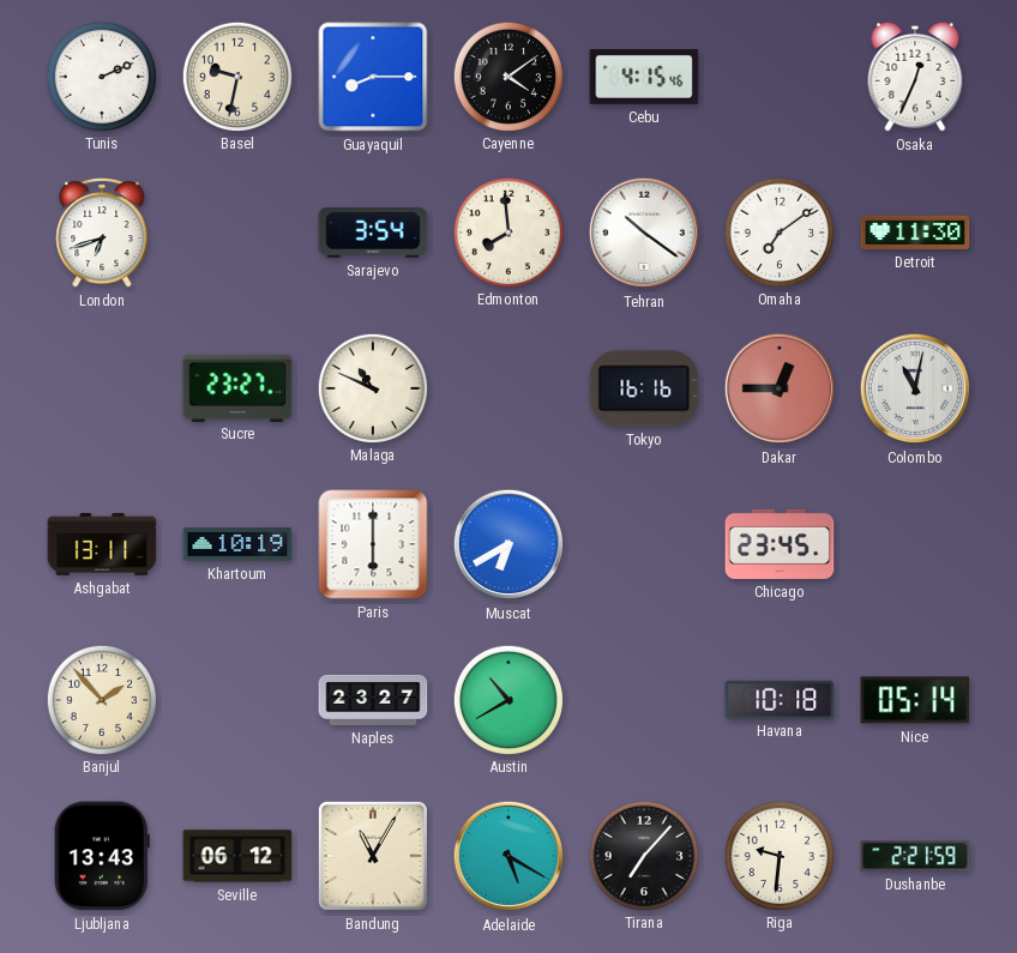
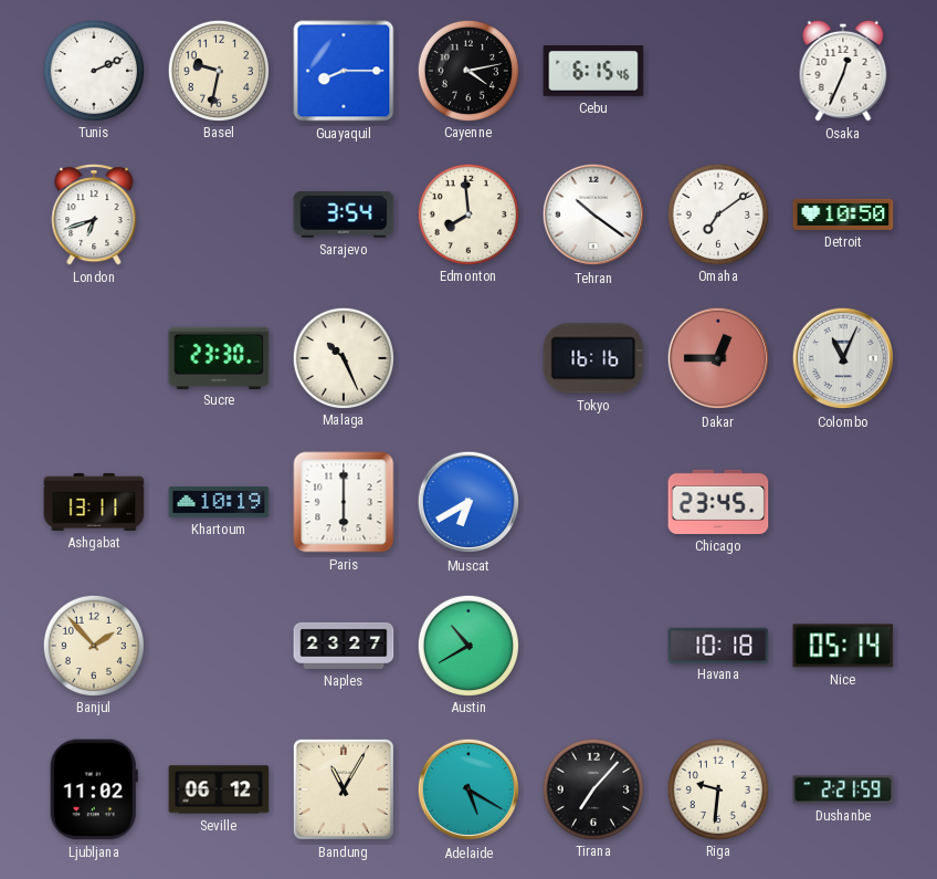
Cayenne: 4:09 -> 4:13 (467, 70)
Cebu: 4:15 -> 6:15 (593, 72)
Detroit: 11:30 -> 10:50 (843, 214)
Sucre: 23:27 -> 23:30 (219, 357)
Malaga: 10:49 -> 10:26 (343, 357)
Colombo: 11:02 -> 11:04 (843, 358)
Ljubljana: 13:43 -> 11:02 (94, 789)
